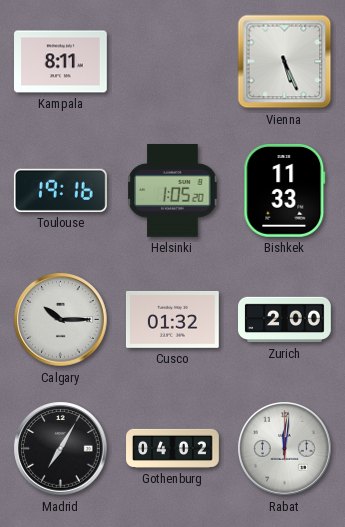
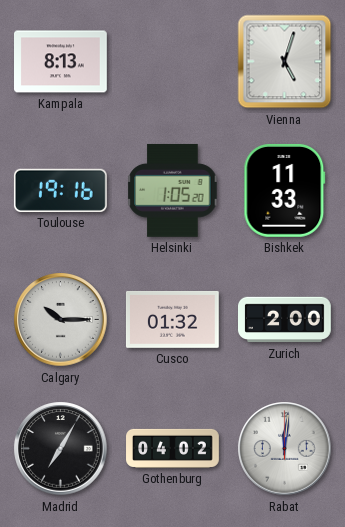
Kampala: 8:11 -> 8:13 (61, 62)
Vienna: 5:26 -> 5:03 (285, 62)
